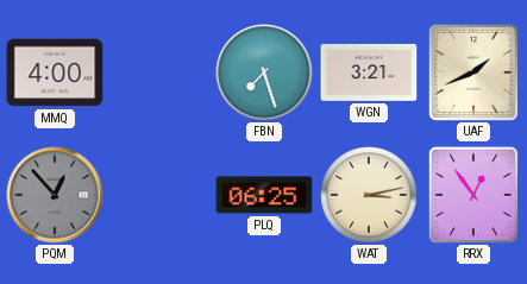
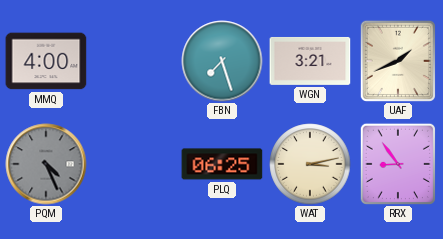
PQM: 12:53 -> 4:26 (46, 164)
RRX: 12:54 -> 8:54 (398, 164)
